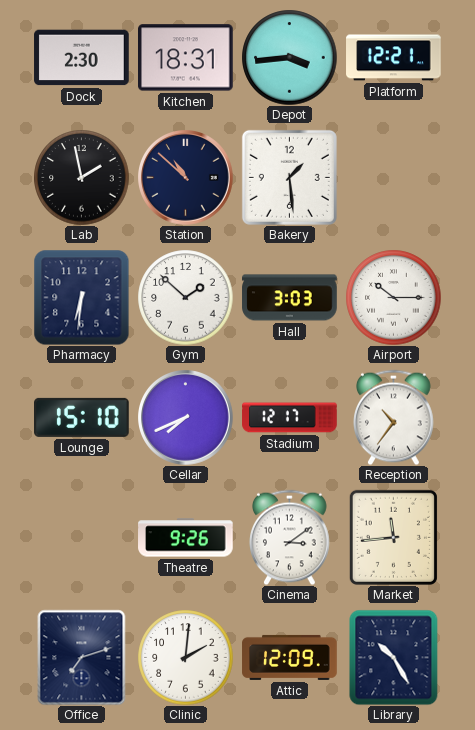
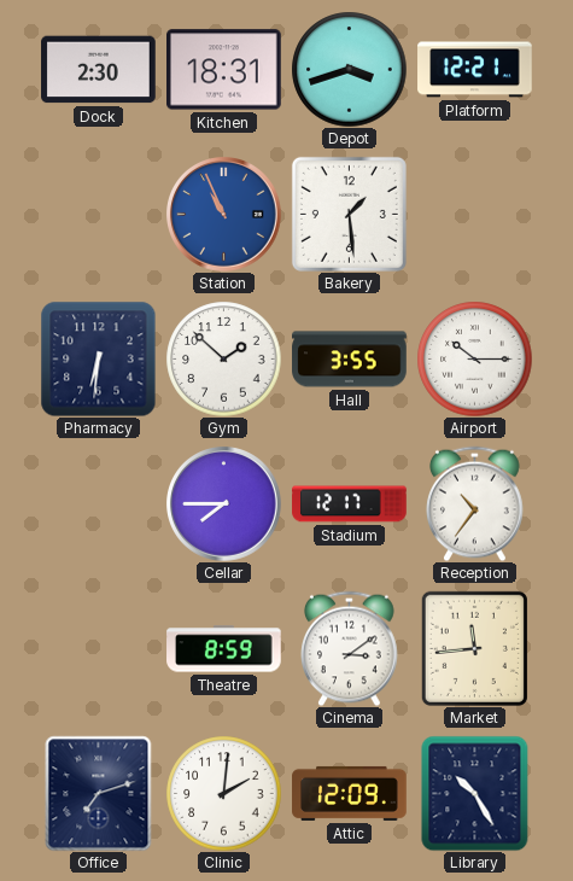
Depot: 3:44 -> 3:42 (349, 69)
Lab: 1:58 -> none (81, 177)
Station: 10:52 -> 10:56 (224, 215)
Station dial: navy -> blue (224, 215)
Hall: 3:03 -> 3:55 (350, 360)
Lounge: 15:10 -> none (82, 417)
Cellar: 7:41 -> 7:45 (224, 504)
Theatre: 9:26 -> 8:59 (224, 649)
